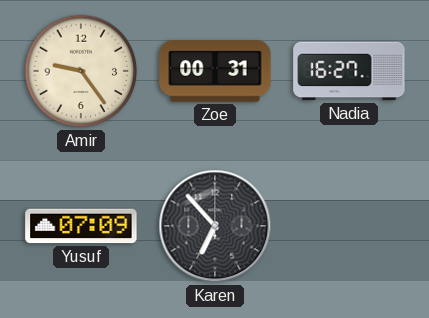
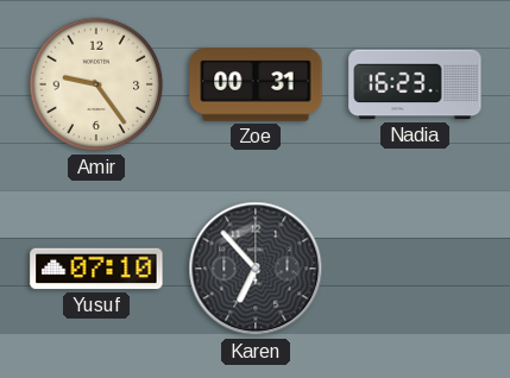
Nadia: 16:27 -> 16:23 (415, 84)
Yusuf: 07:09 -> 07:10 (96, 269)
